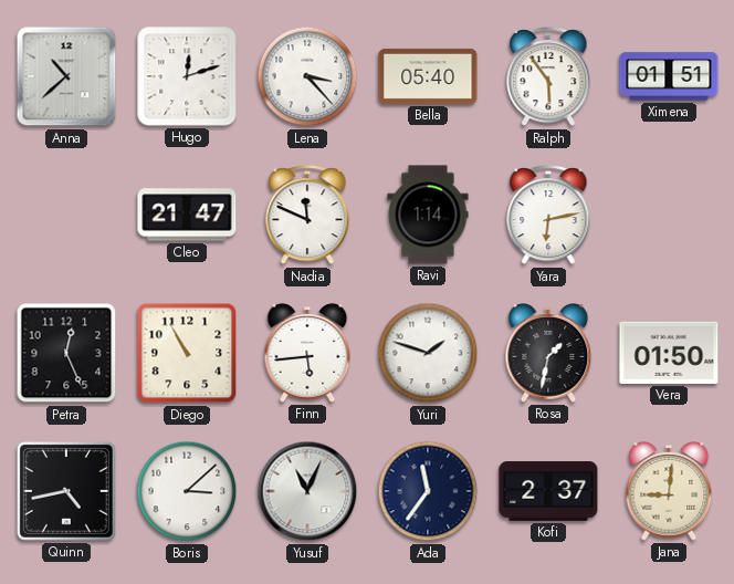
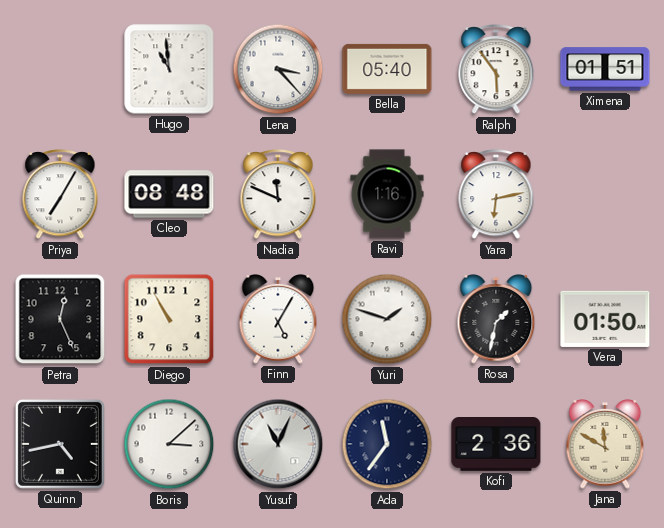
Anna: 10:38 -> none (66, 76)
Hugo: 12:12 -> 10:59 (169, 69)
Priya: none -> 7:05 (60, 195)
Cleo: 21:47 -> 08:48 (169, 194)
Ravi: 1:14 -> 1:16 (387, 194)
Finn: 5:44 -> 5:05 (278, 320)
Kofi: 2:37 -> 2:36 (496, 445)
Jana: 9:01 -> 11:50 (605, 445)
